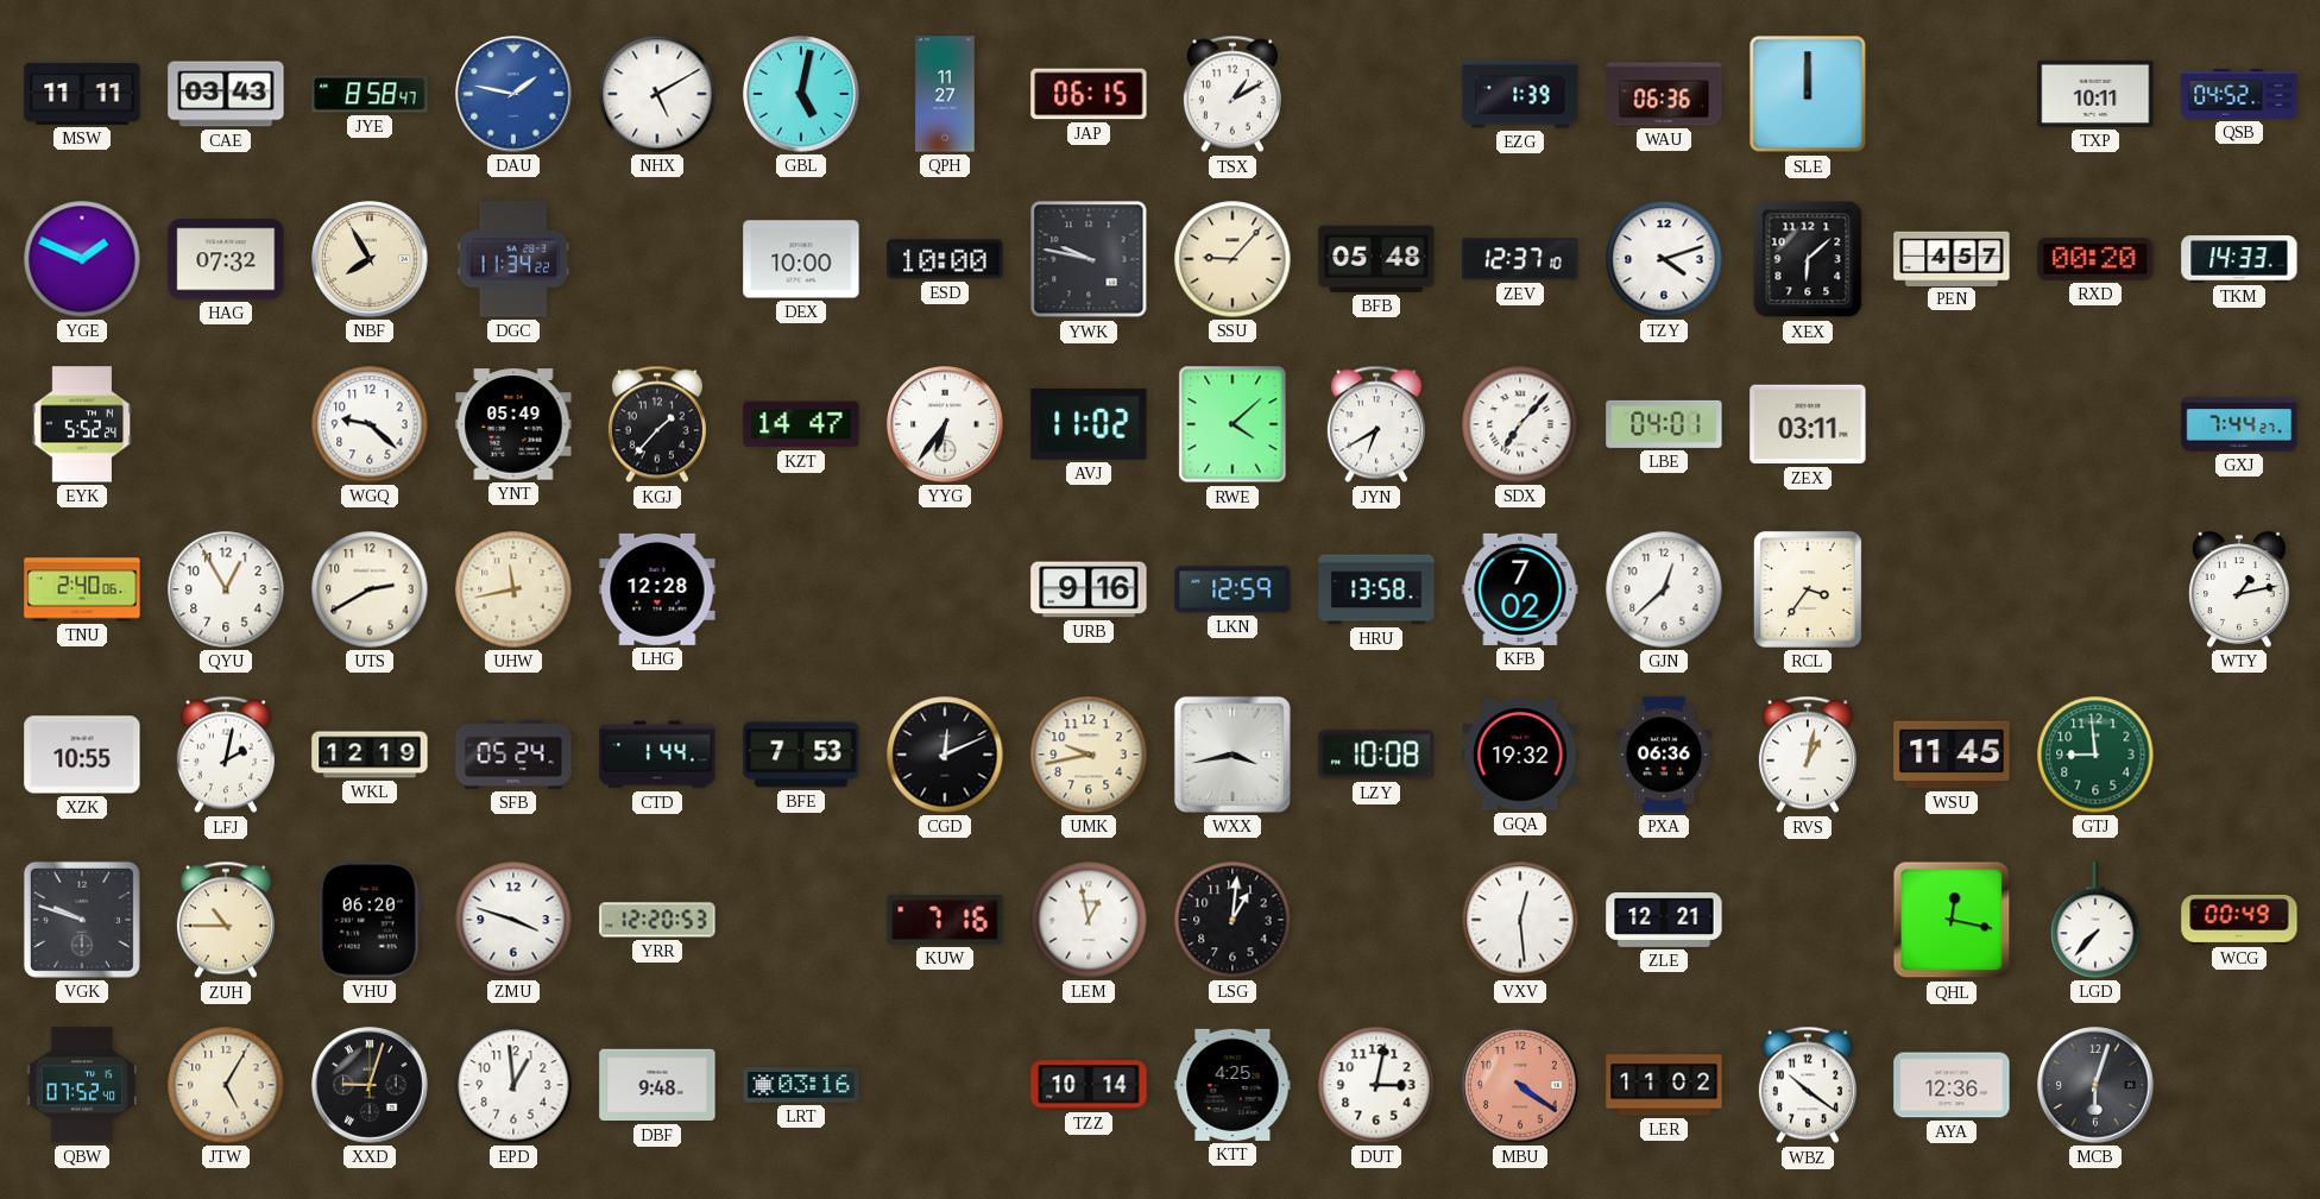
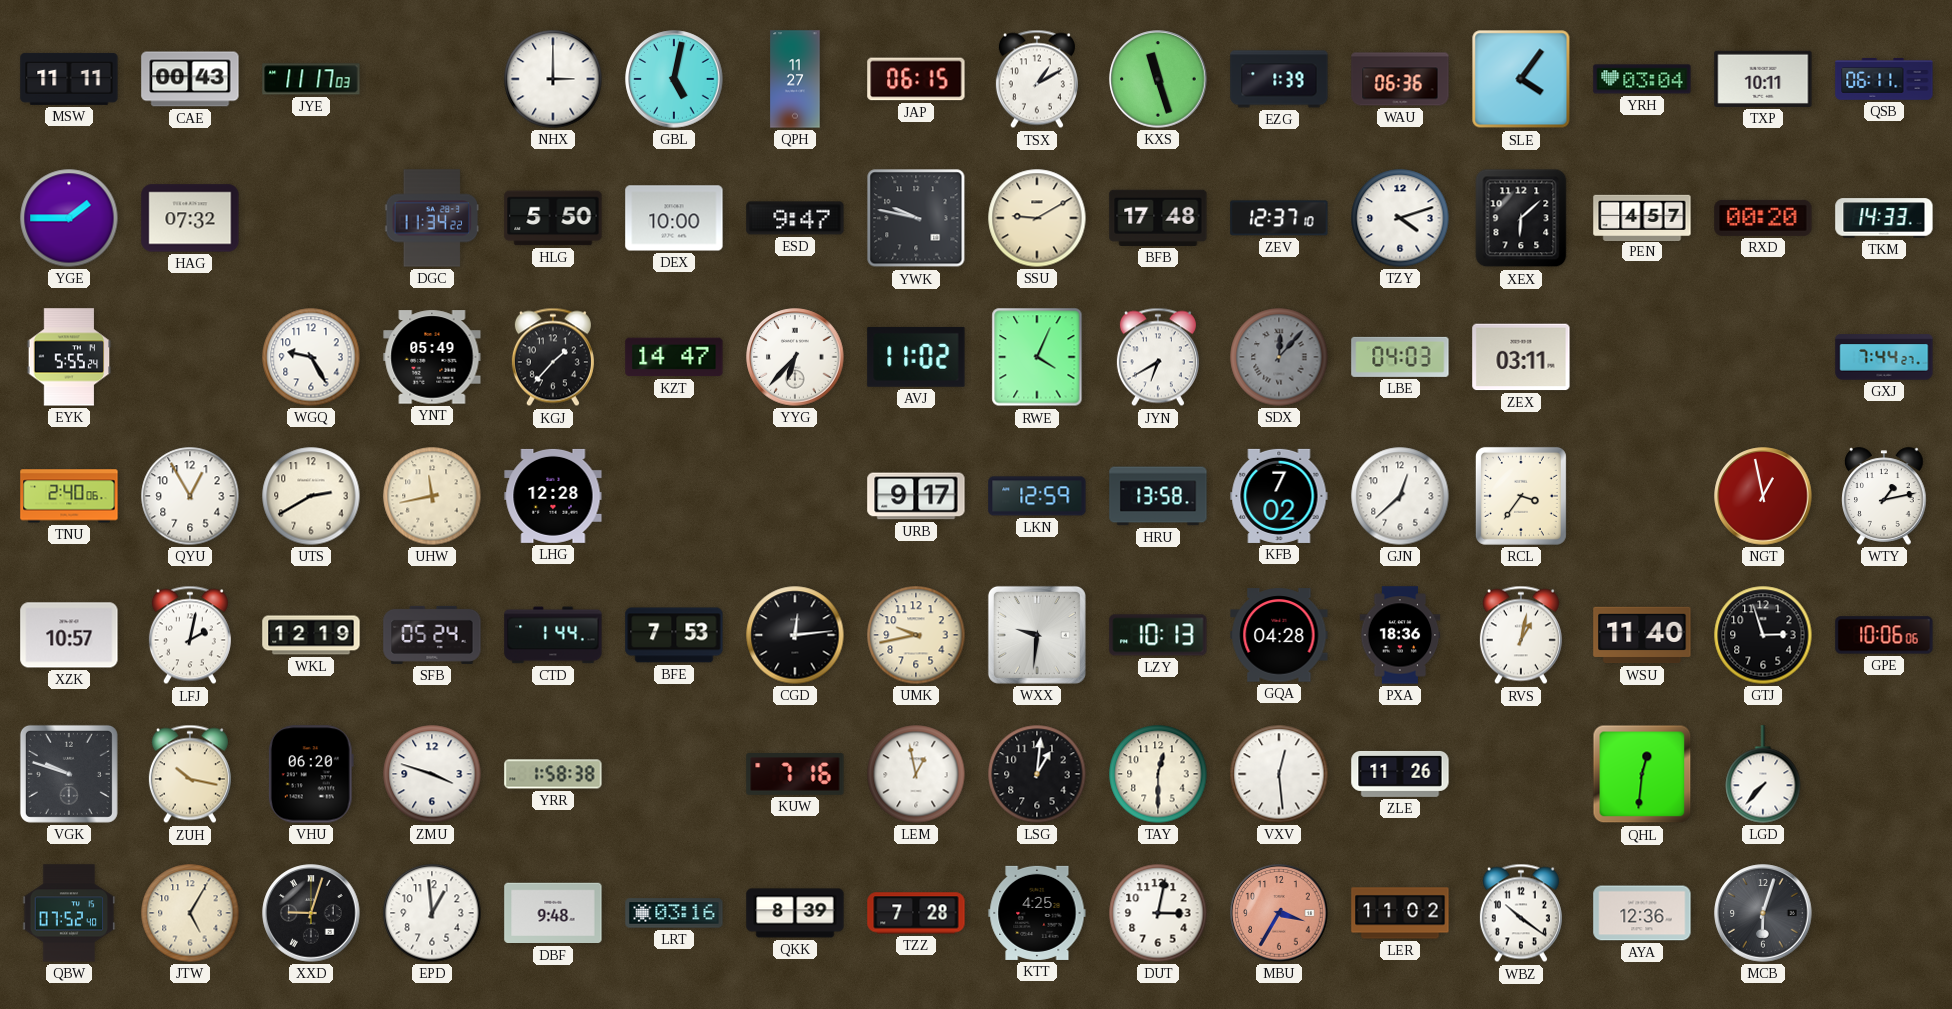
CAE: 03:43 -> 00:43 (190, 79)
JYE: 8:58 -> 11:17 (311, 79)
DAU: 1:47 -> none (513, 94)
NHX: 5:10 -> 3:00 (553, 79)
KXS: none -> 11:27 (1158, 79)
SLE: 12:00 -> 4:06 (1521, 79)
YRH: none -> 03:04 (1642, 79)
QSB: 04:52 -> 06:11 (1884, 79)
YGE: 1:49 -> 1:45 (69, 218)
NBF: 7:55 -> none (370, 259)
HLG: none -> 5:50 (553, 218)
ESD: 10:00 -> 9:47 (795, 218)
SSU: 9:07 -> 9:10 (1037, 218)
BFB: 05:48 -> 17:48 (1158, 218)
EYK: 5:52 -> 5:55 (69, 357)
WGQ: 9:22 -> 9:25 (311, 357)
YYG: 6:36 -> 6:37 (795, 357)
RWE: 4:08 -> 4:04 (1037, 357)
SDX: 7:07 -> 12:07 (1279, 357)
SDX dial: white -> grey (1279, 357)
LBE: 04:01 -> 04:03 (1400, 357)
URB: 9:16 -> 9:17 (916, 496)
NGT: none -> 12:58 (1763, 496)
XZK: 10:55 -> 10:57 (69, 635)
CGD: 12:11 -> 12:14 (795, 635)
WXX: 3:43 -> 9:31 (1037, 635)
LZY: 10:08 -> 10:13 (1158, 635)
GQA: 19:32 -> 04:28 (1279, 635)
PXA: 06:36 -> 18:36 (1400, 635)
WSU: 11:45 -> 11:40 (1642, 635)
GTJ: 8:59 -> 2:57 (1763, 635)
GTJ dial: green -> black (1763, 635)
GPE: none -> 10:06 (1884, 635)
ZUH: 10:45 -> 10:17 (190, 774)
YRR: 12:20 -> 1:58 (553, 774)
TAY: none -> 12:30 (1158, 774)
ZLE: 12:21 -> 11:26 (1400, 774)
QHL: 12:17 -> 12:31 (1642, 774)
WCG: 00:49 -> none (2239, 920)
QKK: none -> 8:39 (795, 913)
TZZ: 10:14 -> 7:28 (916, 913)
MBU: 4:21 -> 3:35 (1279, 913)
